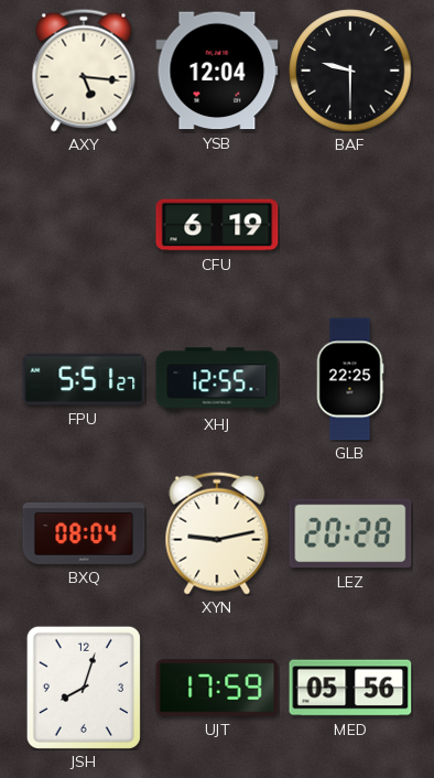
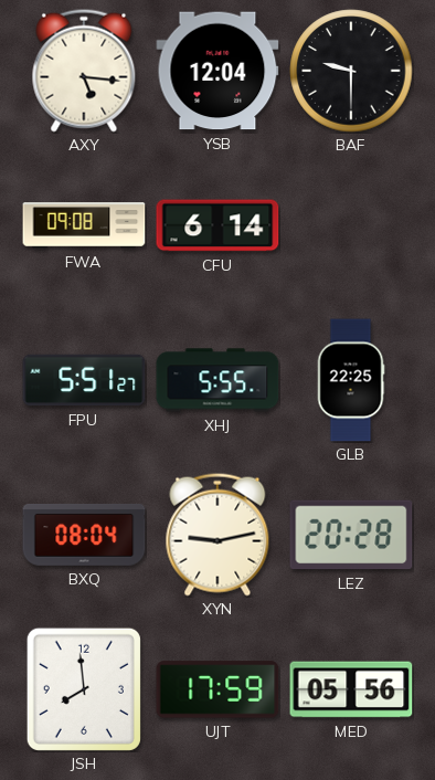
FWA: none -> 09:08 (84, 225)
CFU: 6:19 -> 6:14 (217, 225)
XHJ: 12:55 -> 5:55 (217, 380)
JSH: 8:03 -> 7:59 (84, 689)
